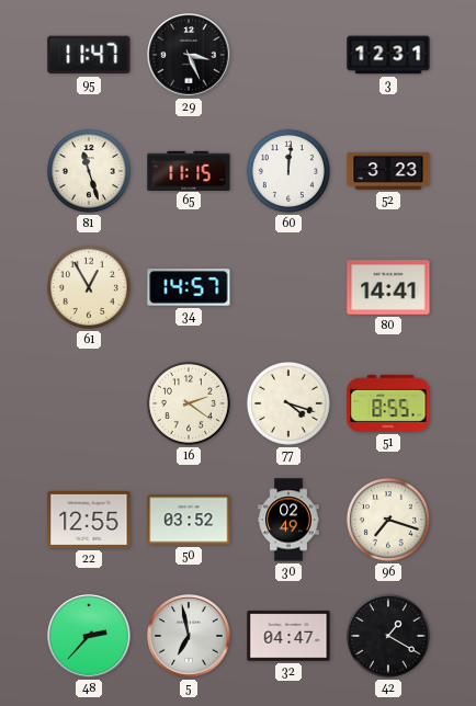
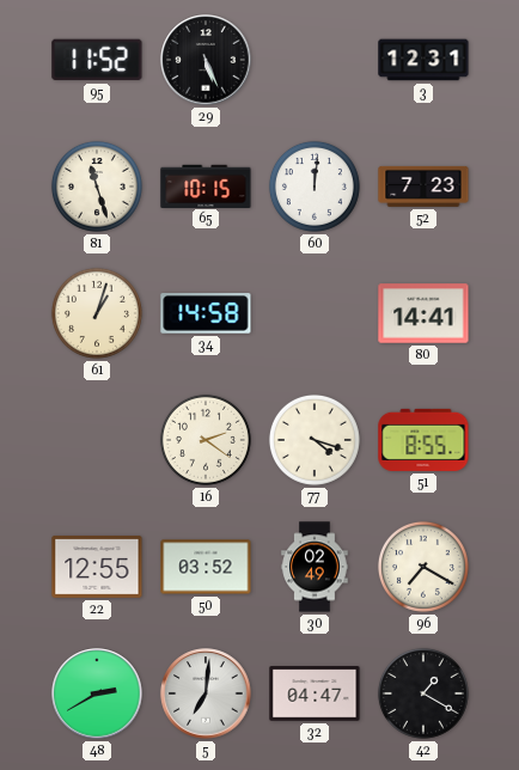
95: 11:47 -> 11:52 (97, 60)
29: 3:26 -> 5:26 (206, 60)
65: 11:15 -> 10:15 (206, 185)
52: 3:23 -> 7:23 (423, 187)
61: 12:55 -> 1:03 (97, 313)
34: 14:57 -> 14:58 (206, 313)
96: 7:18 -> 7:20 (423, 567)
48: 2:37 -> 2:40 (97, 693)
5: 6:58 -> 7:01 (206, 693)
